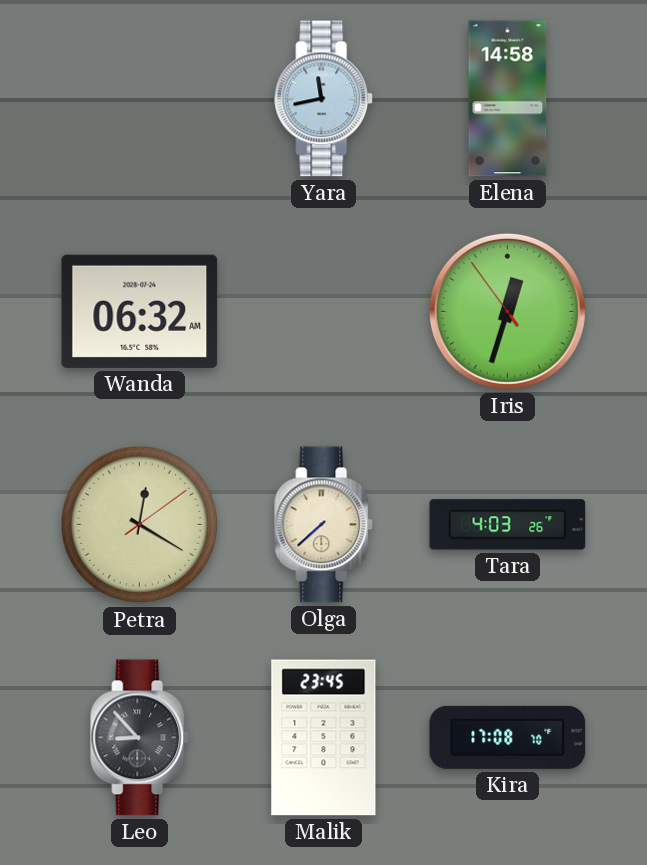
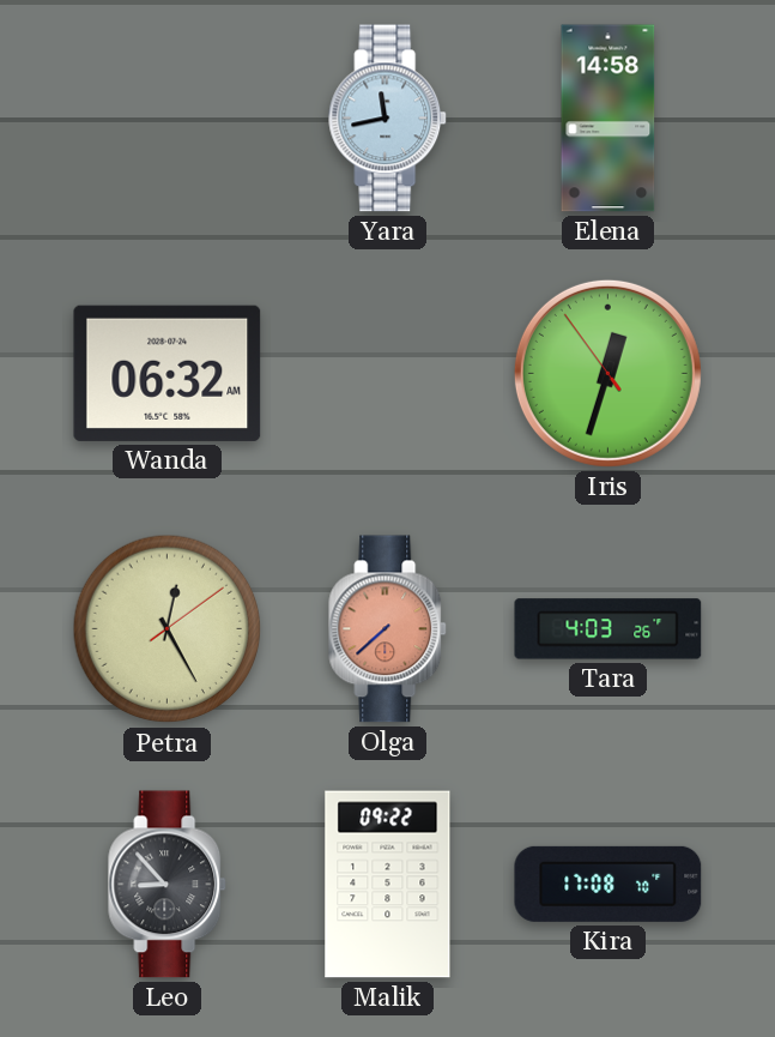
Petra: 12:20 -> 12:25 (168, 629)
Olga dial: cream -> salmon (388, 629)
Malik: 23:45 -> 09:22 (388, 885)
